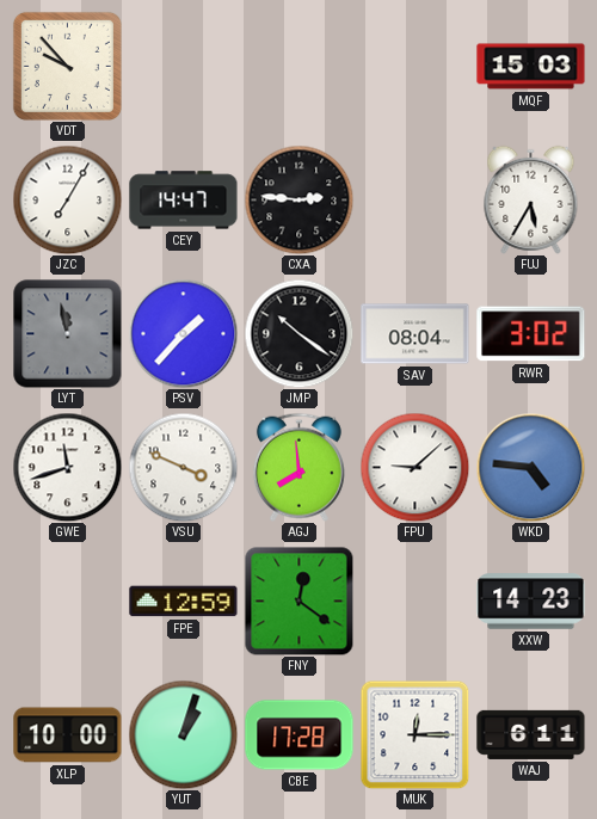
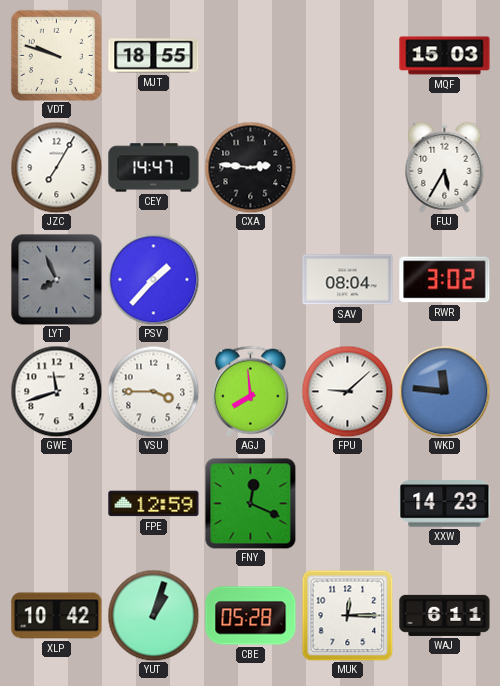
VDT: 9:53 -> 9:48 (56, 55)
MJT: none -> 18:55 (154, 56)
LYT: 11:58 -> 7:56 (57, 280)
JMP: 10:21 -> none (298, 333)
VSU: 3:49 -> 3:45 (153, 391)
WKD: 4:46 -> 11:46 (444, 391)
FNY: 12:21 -> 12:19 (250, 503)
XLP: 10:00 -> 10:42 (57, 616)
CBE: 17:28 -> 05:28 (251, 616)
